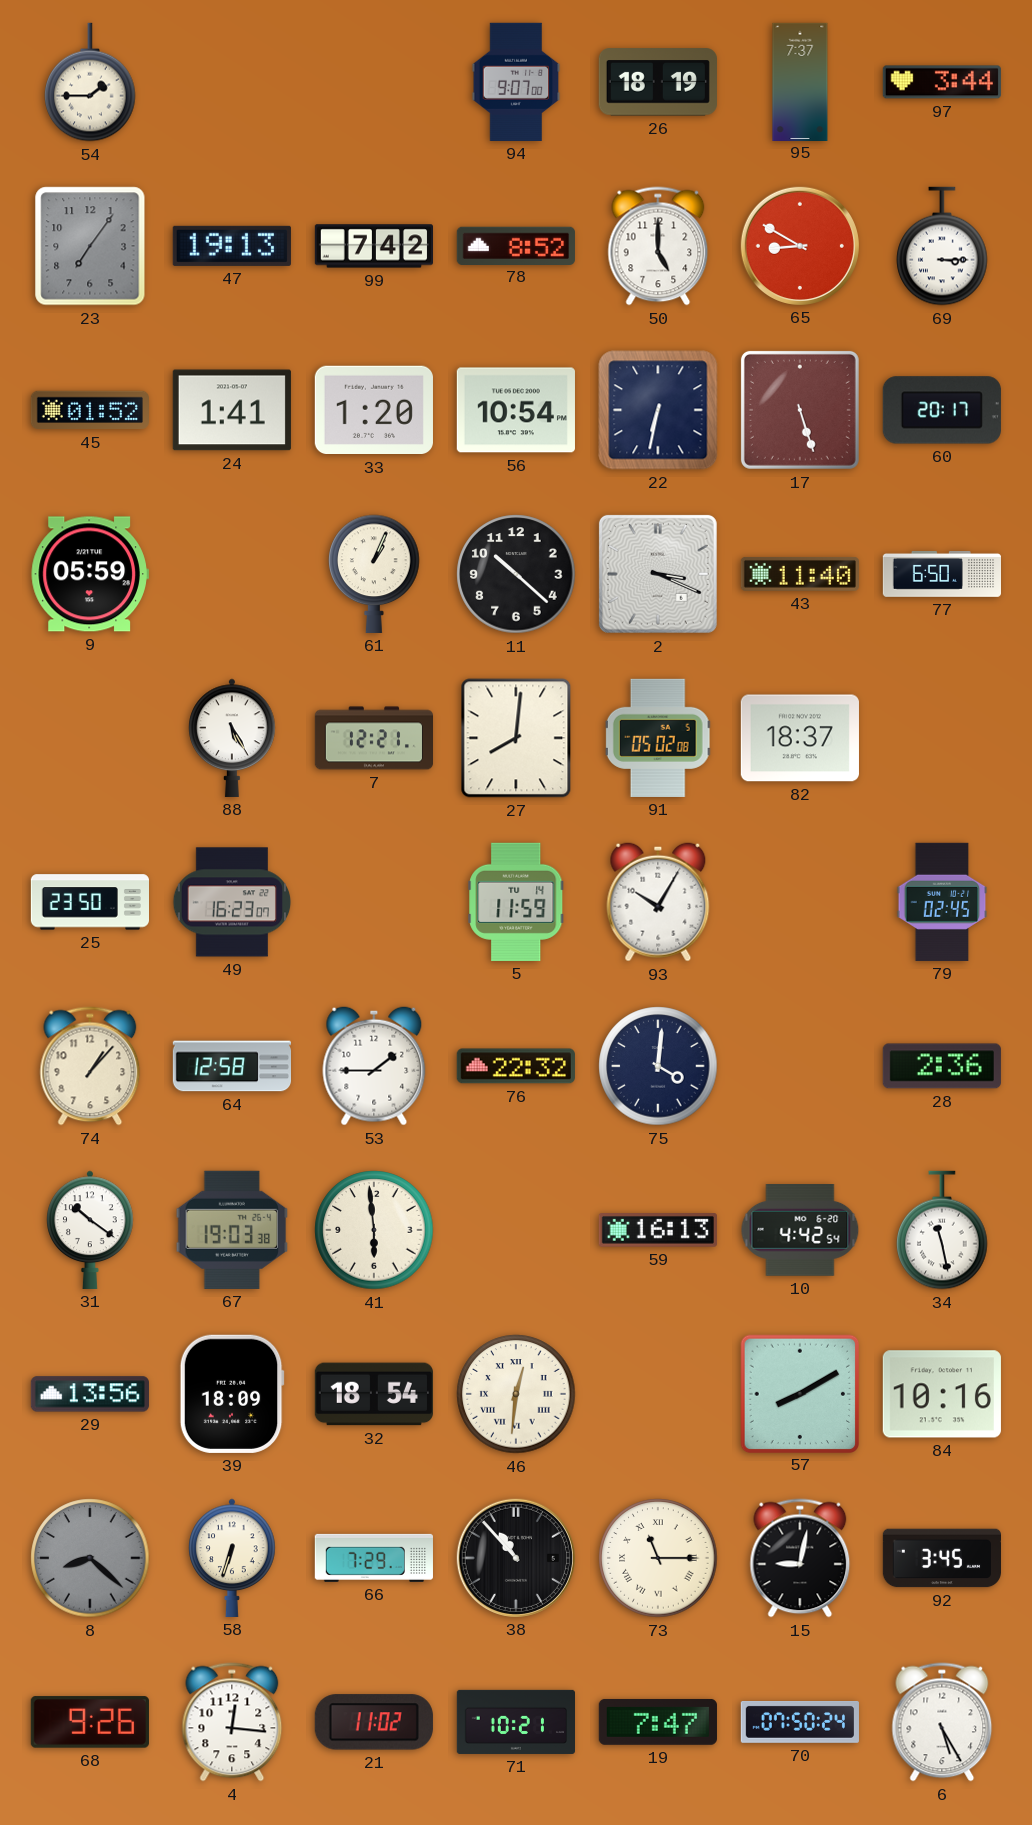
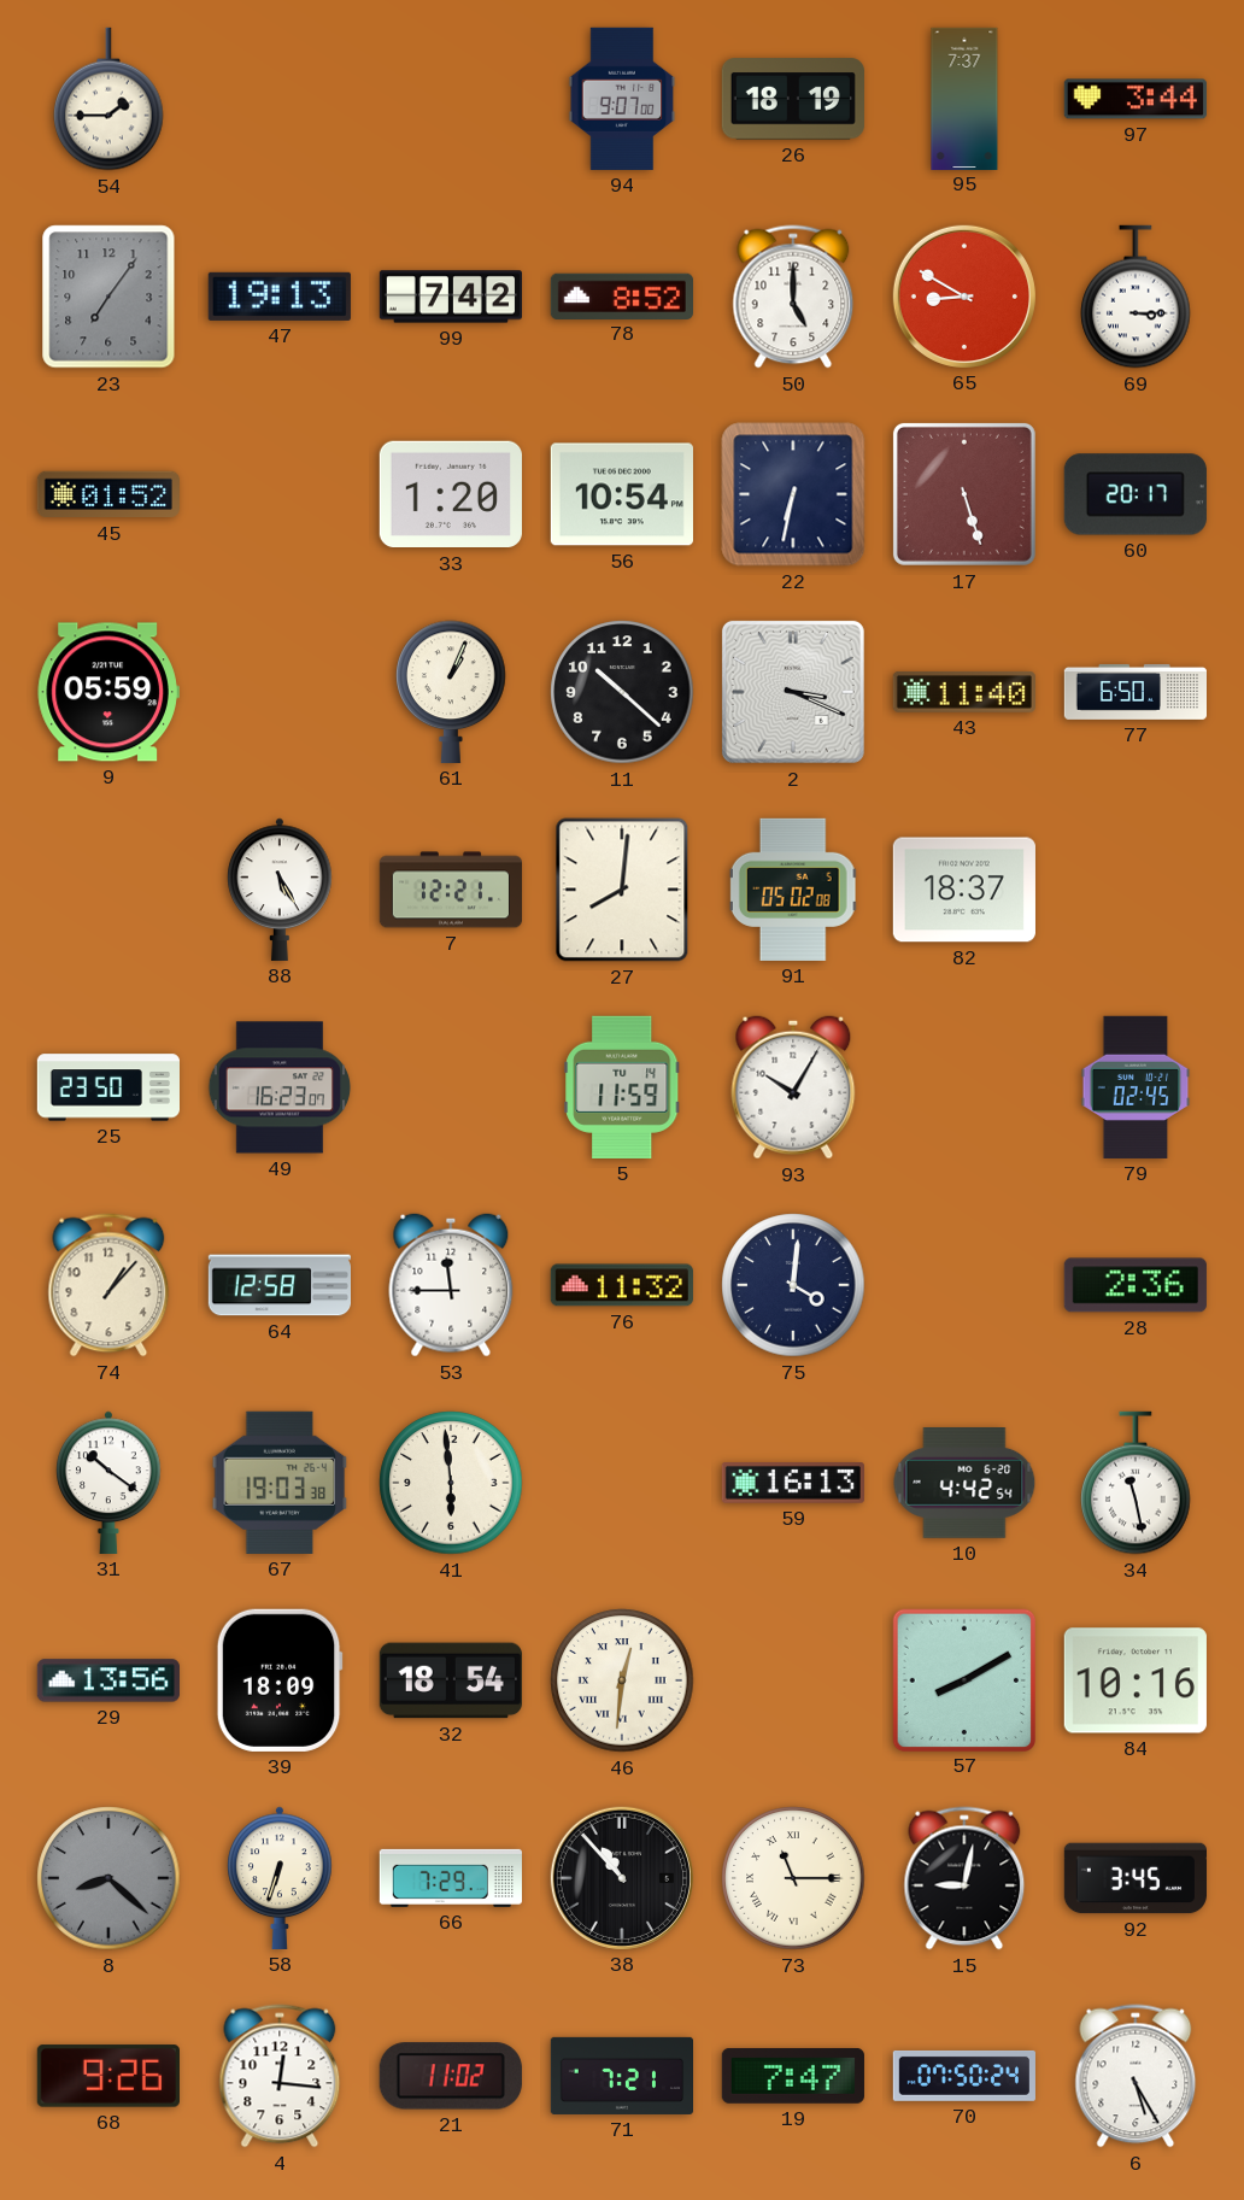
24: 1:41 -> none (232, 410)
53: 1:45 -> 11:45 (451, 1285)
76: 22:32 -> 11:32 (622, 1285)
71: 10:21 -> 7:21 (621, 2076)
